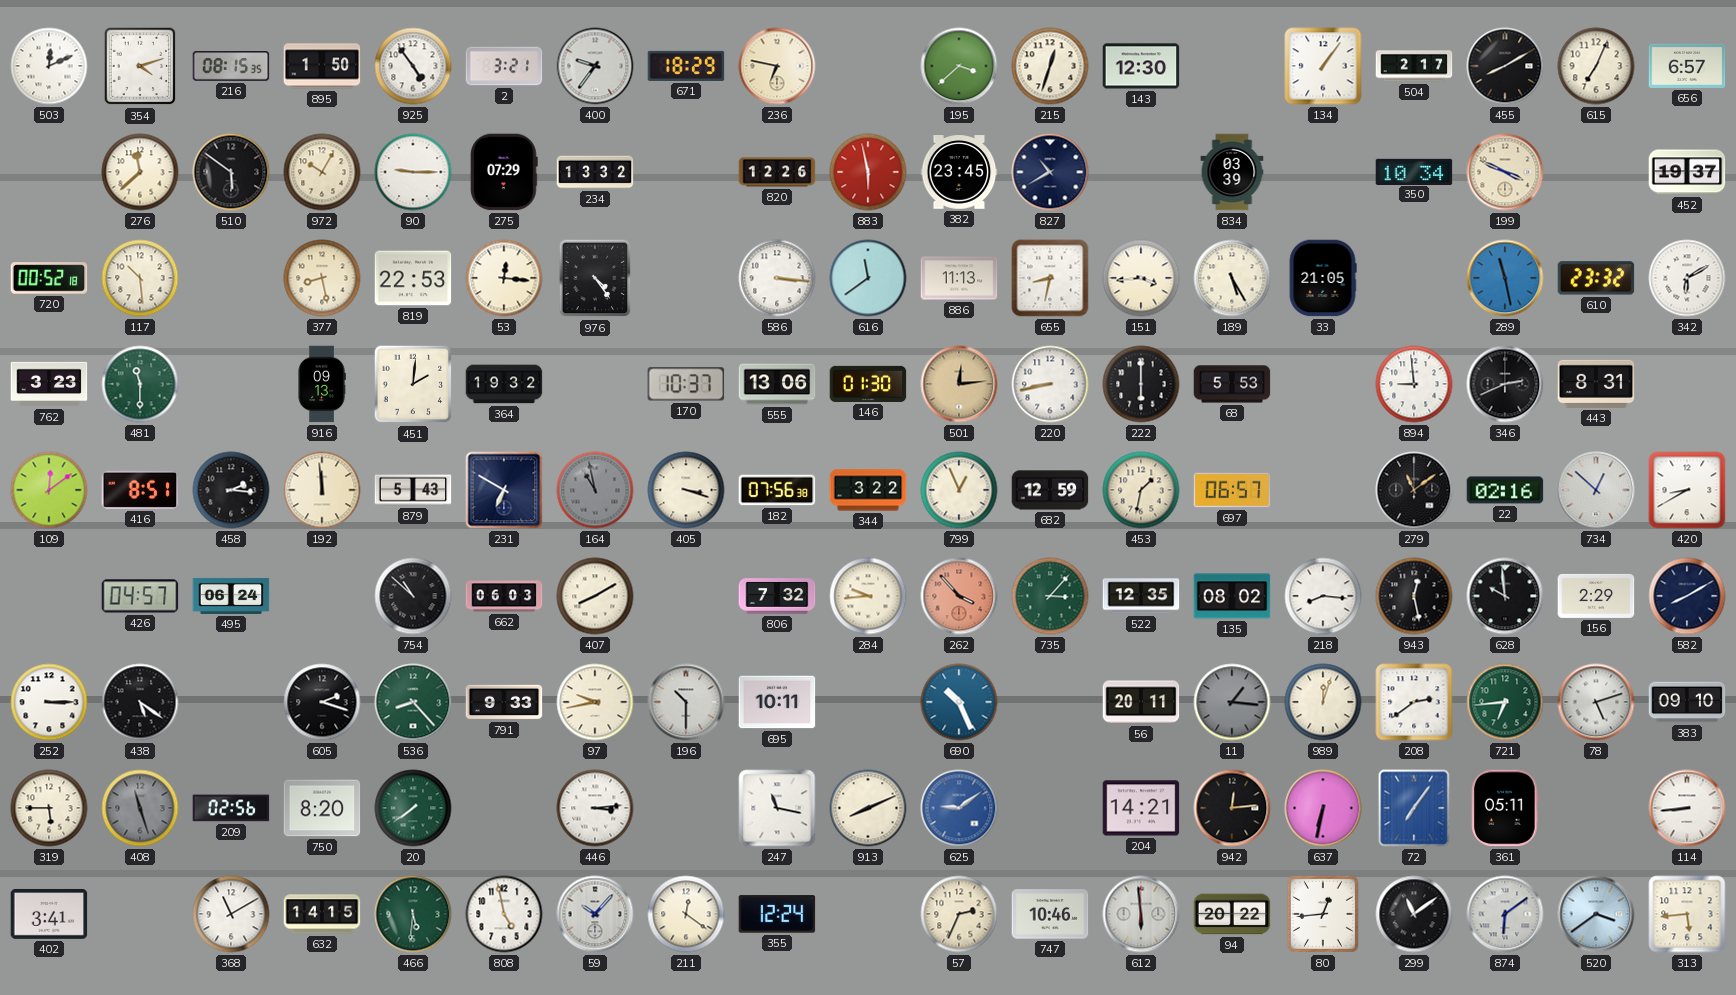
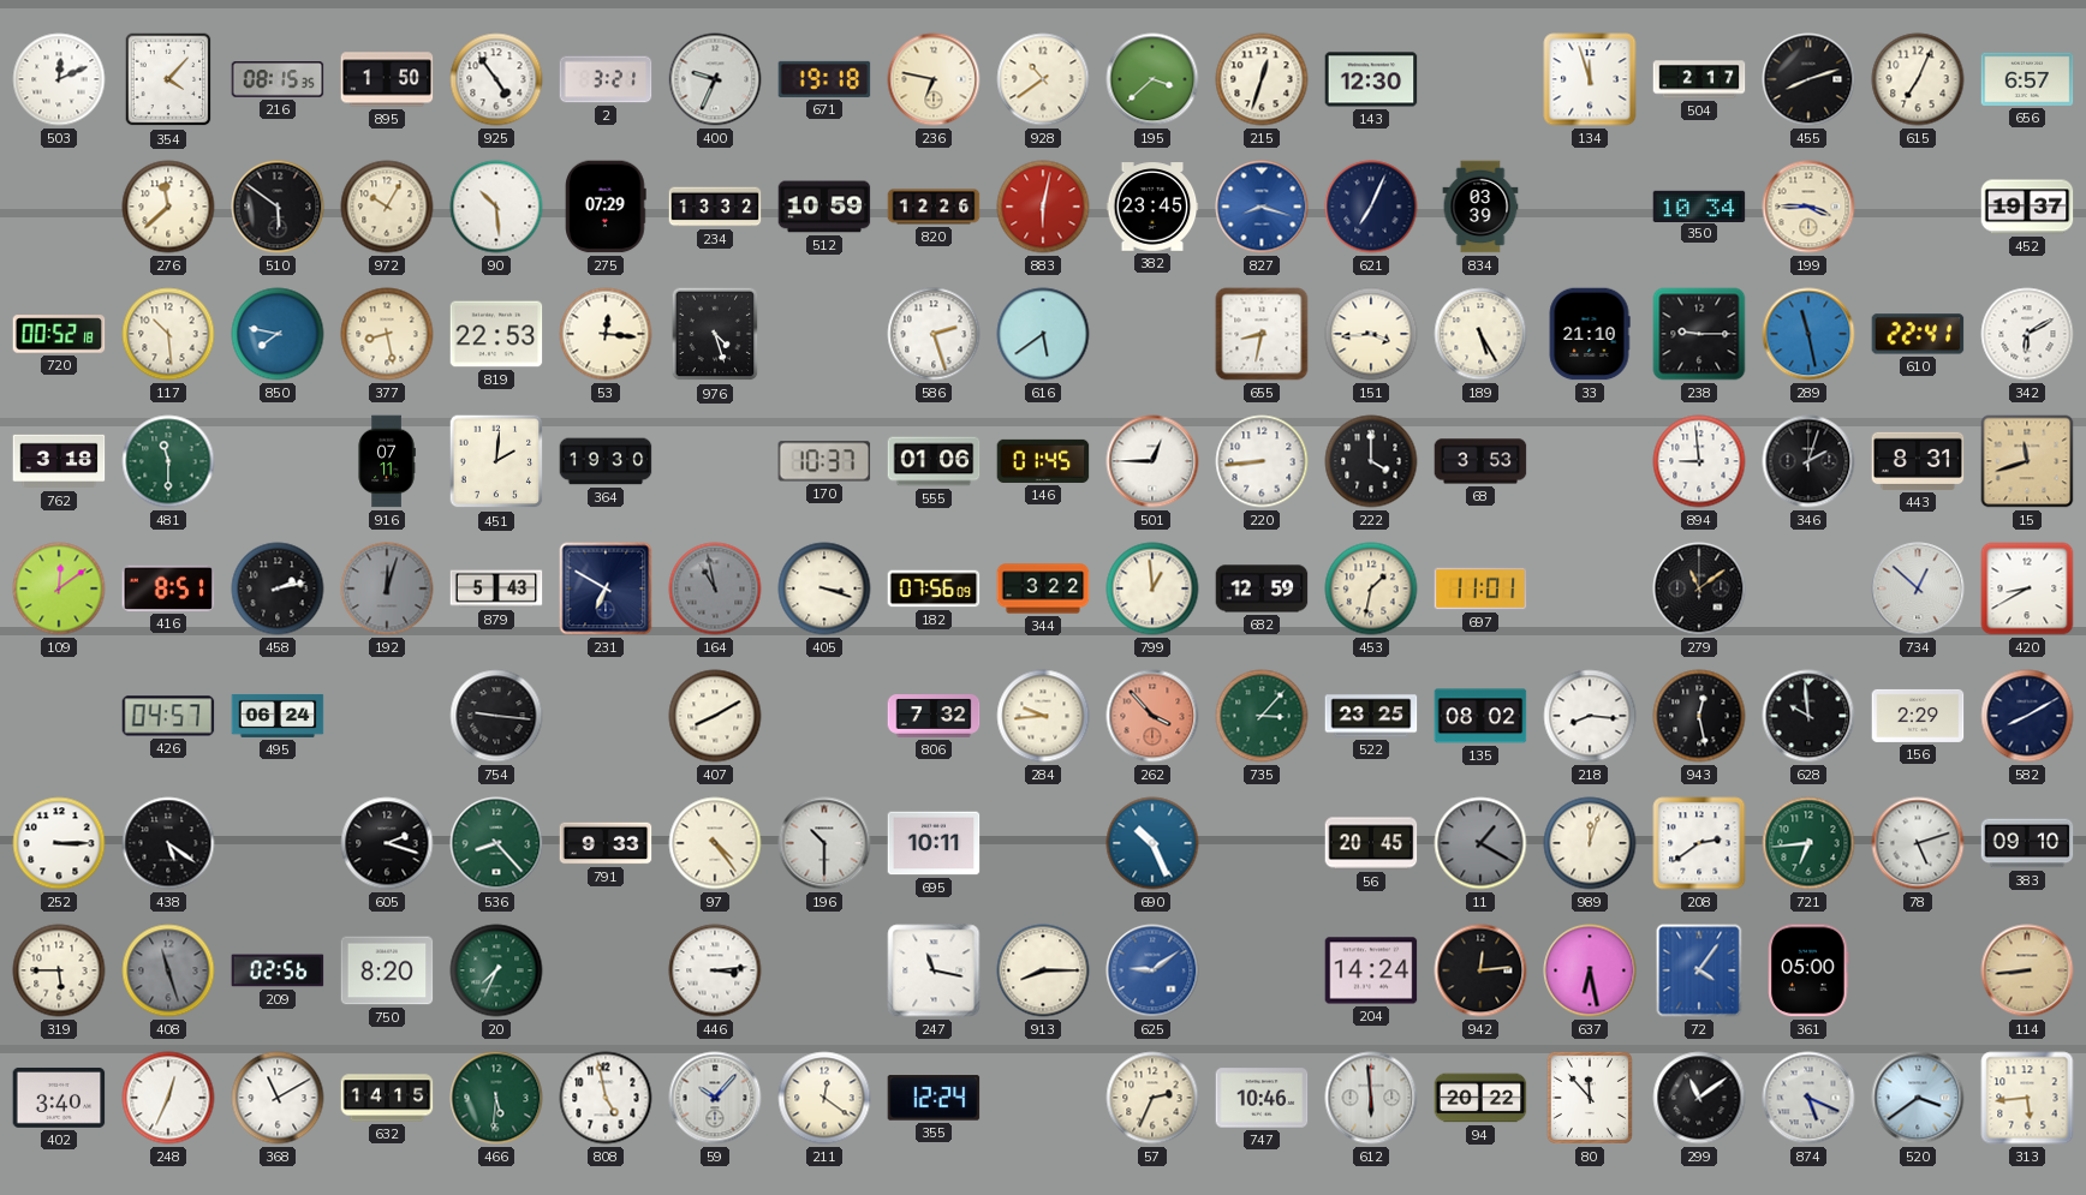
354: 4:12 -> 4:07 (168, 79)
400: 9:36 -> 9:34 (715, 79)
671: 18:29 -> 19:18 (824, 79)
928: none -> 10:39 (1043, 79)
134: 1:06 -> 11:57 (1590, 79)
455: 8:10 -> 8:12 (1808, 79)
90: 9:15 -> 10:29 (496, 207)
512: none -> 10:59 (824, 207)
883: 5:58 -> 6:02 (1043, 207)
827: 10:40 -> 8:18 (1262, 207)
827 dial: navy -> blue (1262, 207)
621: none -> 7:04 (1371, 207)
199: 3:49 -> 3:45 (1808, 207)
850: none -> 7:47 (278, 334)
976: 4:24 -> 4:27 (715, 334)
586: 3:16 -> 2:27 (934, 334)
616: 11:39 -> 5:39 (1043, 334)
886: 11:13 -> none (959, 278)
33: 21:05 -> 21:10 (1590, 334)
238: none -> 9:15 (1699, 334)
610: 23:32 -> 22:41 (1918, 334)
762: 3:23 -> 3:18 (59, 461)
916: 09:13 -> 07:11 (387, 461)
364: 19:32 -> 19:30 (606, 461)
555: 13:06 -> 01:06 (934, 461)
146: 01:30 -> 01:45 (1043, 461)
501: 12:14 -> 12:45 (1152, 461)
501 dial: champagne -> white (1152, 461)
220: 8:43 -> 8:44 (1262, 461)
222: 6:00 -> 4:00 (1371, 461)
68: 5:53 -> 3:53 (1480, 461)
346: 2:41 -> 2:03 (1808, 461)
15: none -> 11:42 (2027, 461)
458: 2:16 -> 2:13 (278, 588)
192: 11:59 -> 12:03 (387, 588)
192 dial: cream -> grey (387, 588)
182: 07:56:38 -> 07:56:09 (934, 588)
799: 12:56 -> 12:59 (1152, 588)
697: 06:57 -> 11:01 (1480, 588)
22: 02:16 -> none (1505, 490)
754: 10:52 -> 9:16 (496, 716)
662: 06:03 -> none (504, 596)
522: 12:35 -> 23:25 (1371, 716)
97: 9:43 -> 4:24 (715, 843)
56: 20:11 -> 20:45 (1371, 843)
11: 1:16 -> 1:20 (1480, 843)
20: 7:39 -> 7:34 (496, 970)
913: 8:11 -> 8:15 (1043, 970)
204: 14:21 -> 14:24 (1371, 970)
637: 6:32 -> 6:28 (1590, 970)
72: 7:06 -> 4:06 (1699, 970)
361: 05:11 -> 05:00 (1808, 970)
114 dial: white -> champagne (2027, 970)
402: 3:41 -> 3:40 (59, 1098)
248: none -> 12:34 (168, 1098)
80: 12:44 -> 11:53 (1590, 1098)
874: 6:09 -> 5:19 (1808, 1098)
